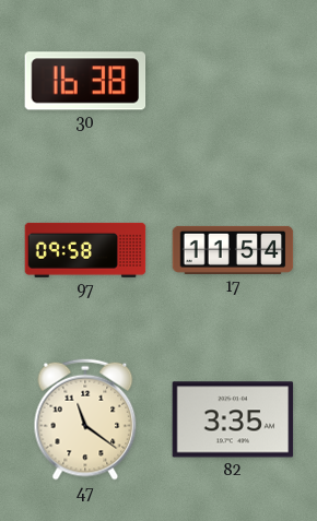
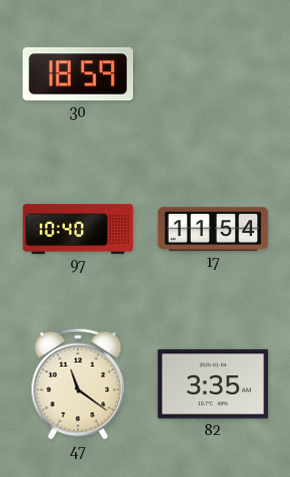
30: 16:38 -> 18:59 (78, 74)
97: 09:58 -> 10:40 (78, 229)
